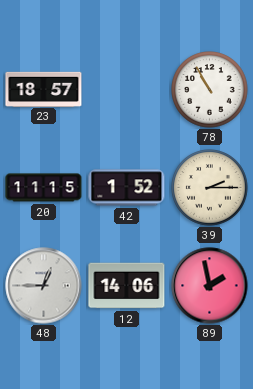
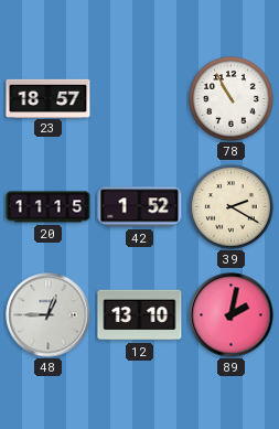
39: 2:15 -> 2:20 (232, 207)
12: 14:06 -> 13:10 (140, 315)
89: 1:58 -> 2:02 (232, 315)
